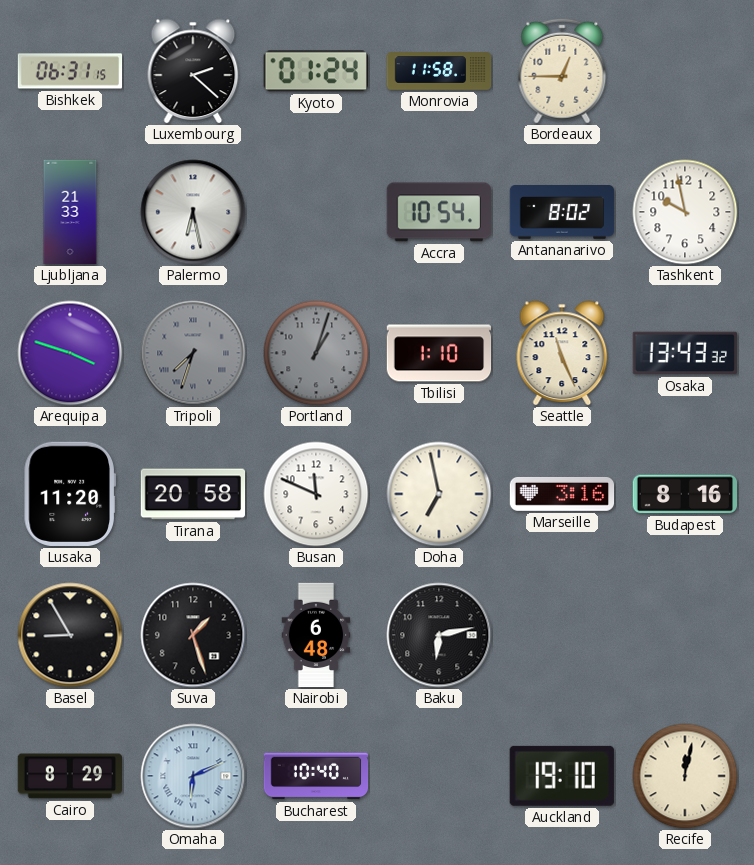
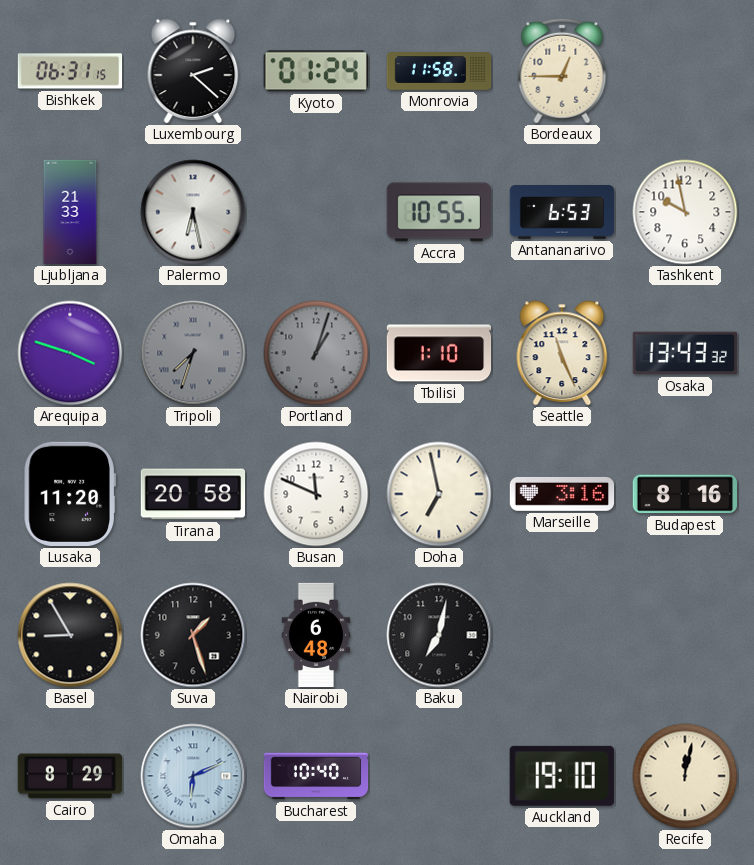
Accra: 10:54 -> 10:55 (438, 212)
Antananarivo: 8:02 -> 6:53 (562, 212)
Baku: 6:13 -> 7:02 (439, 635)
